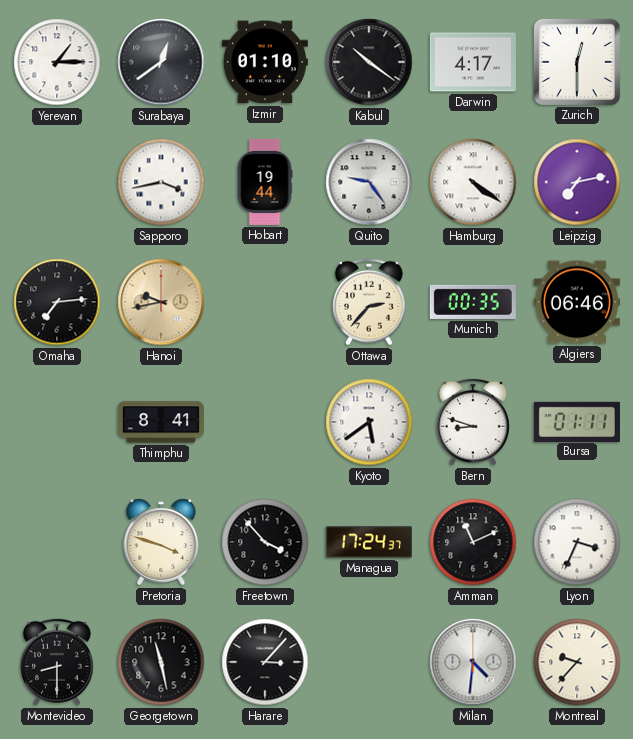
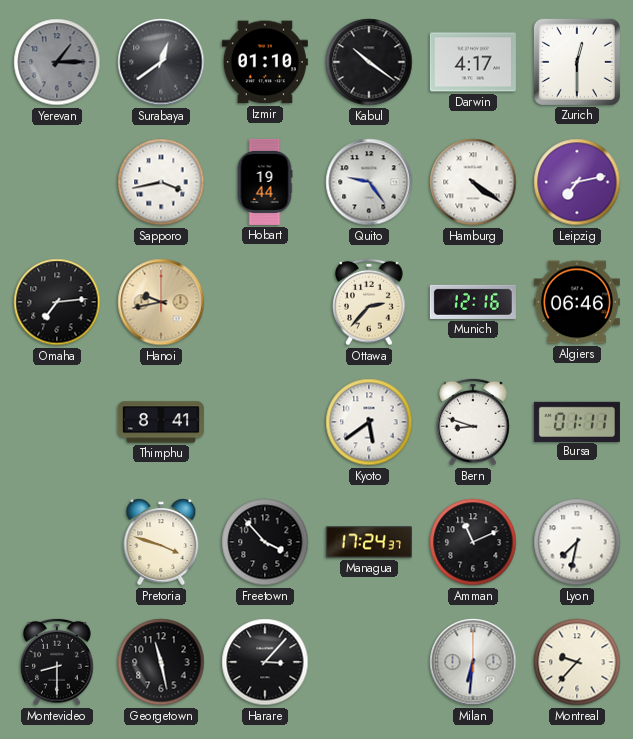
Yerevan dial: white -> grey (57, 62)
Munich: 00:35 -> 12:16 (473, 302)
Lyon: 3:34 -> 7:32 (577, 542)
Milan: 4:31 -> 6:31 (473, 662)
